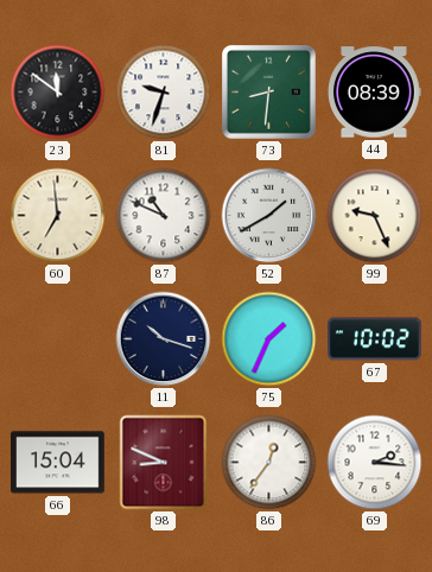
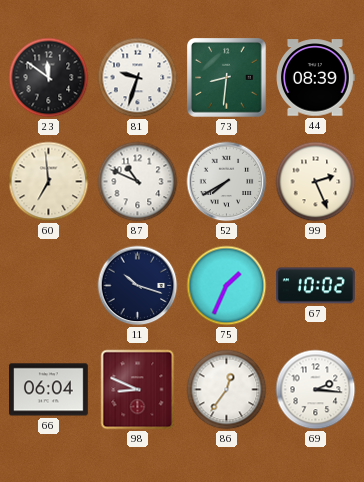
52: 1:40 -> 7:40 (227, 182)
99: 9:26 -> 2:26 (316, 182)
66: 15:04 -> 06:04 (49, 390)
